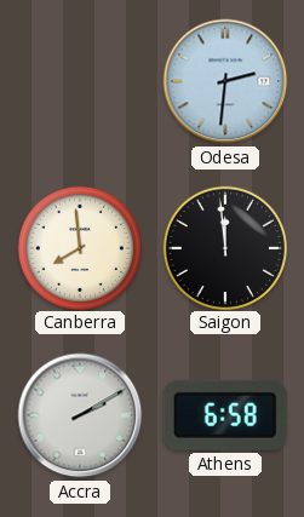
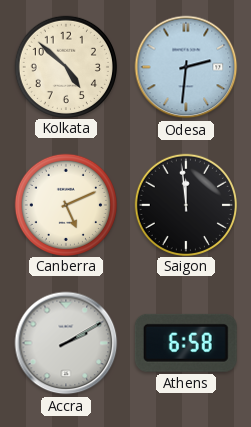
Kolkata: none -> 4:52 (65, 66)
Canberra: 7:59 -> 5:11 (65, 204)
